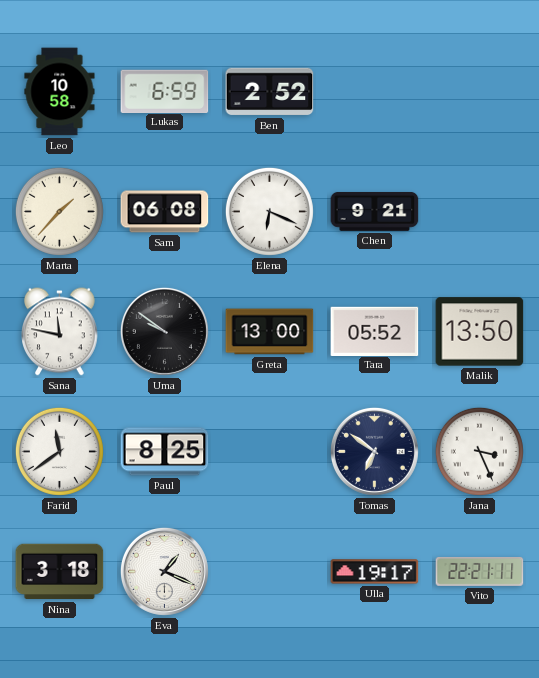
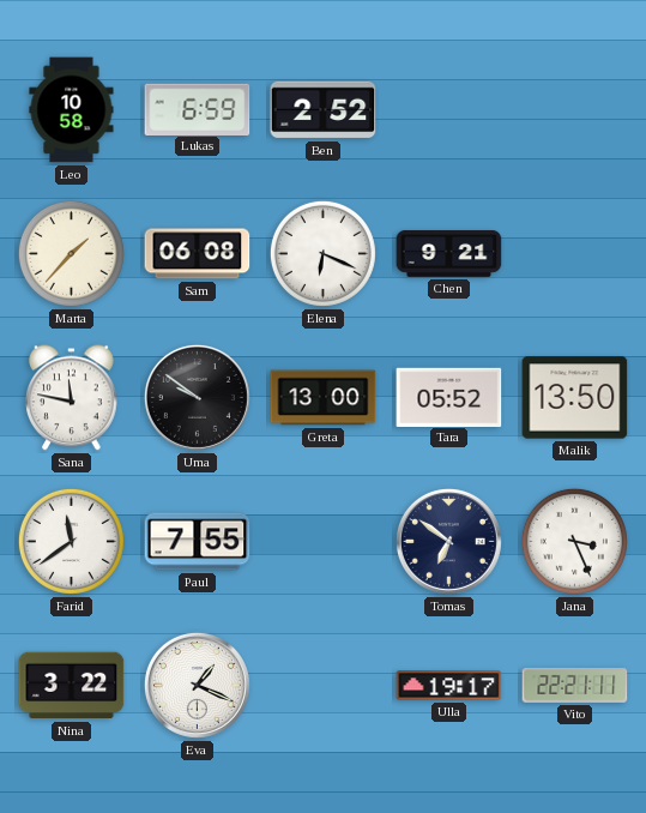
Paul: 8:25 -> 7:55 (198, 542)
Nina: 3:18 -> 3:22 (72, 686)
